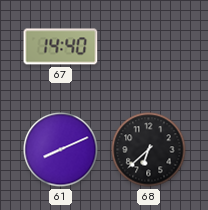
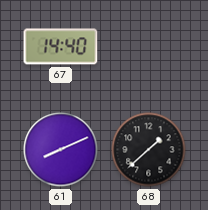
68: 6:38 -> 1:38 (149, 150)
